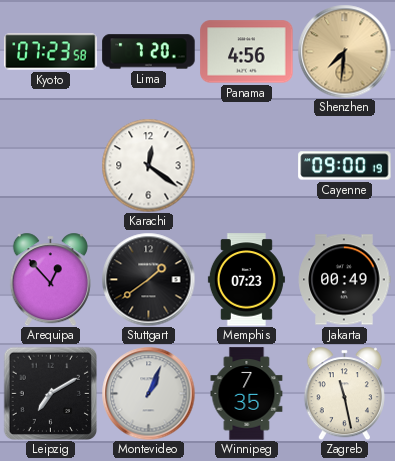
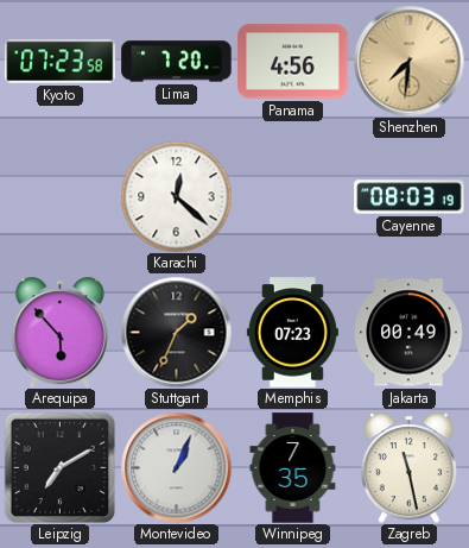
Karachi: 12:21 -> 12:22 (176, 196)
Cayenne: 09:00 -> 08:03 (410, 197)
Arequipa: 12:53 -> 5:53 (59, 332)
Stuttgart: 1:39 -> 1:34 (176, 332)
